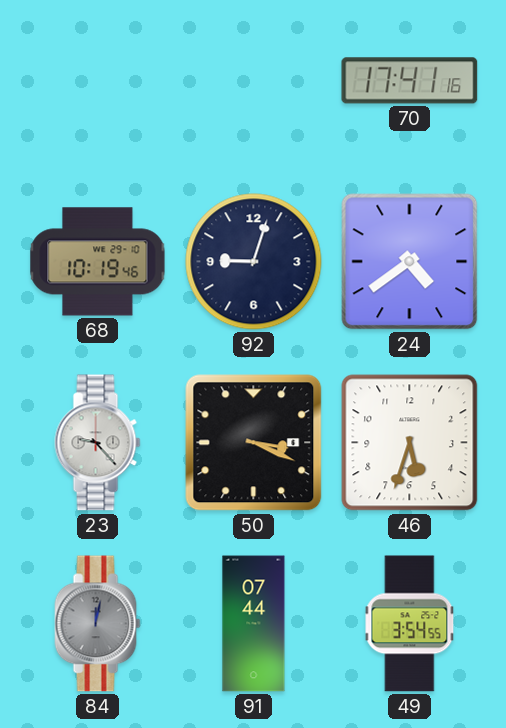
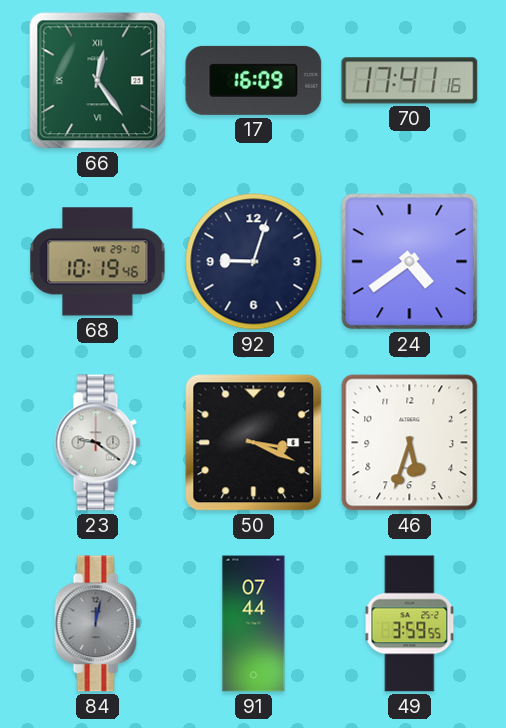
66: none -> 12:24 (98, 81)
17: none -> 16:09 (254, 80)
23: 9:23 -> 9:21 (98, 443)
49: 3:54 -> 3:59 (410, 624)
